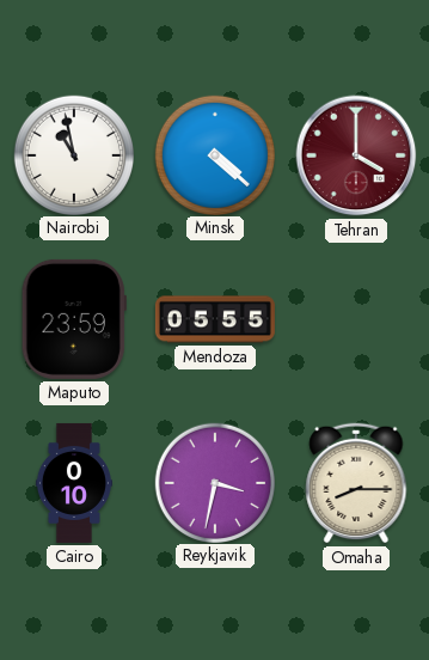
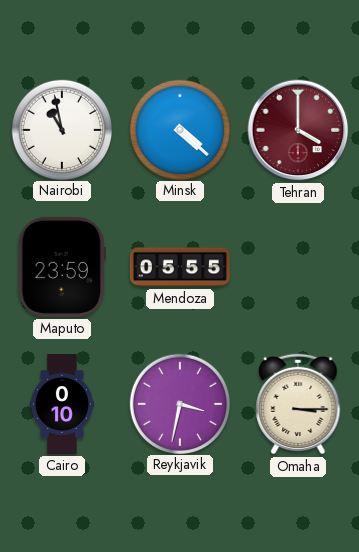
Omaha: 8:15 -> 3:15 (298, 404)
